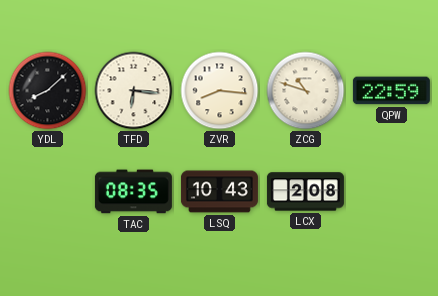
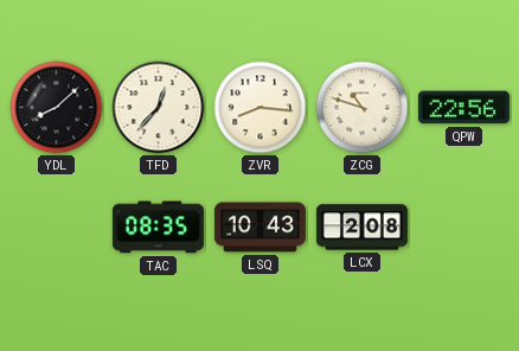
TFD: 6:16 -> 12:37 (159, 108)
QPW: 22:59 -> 22:56 (463, 108)
